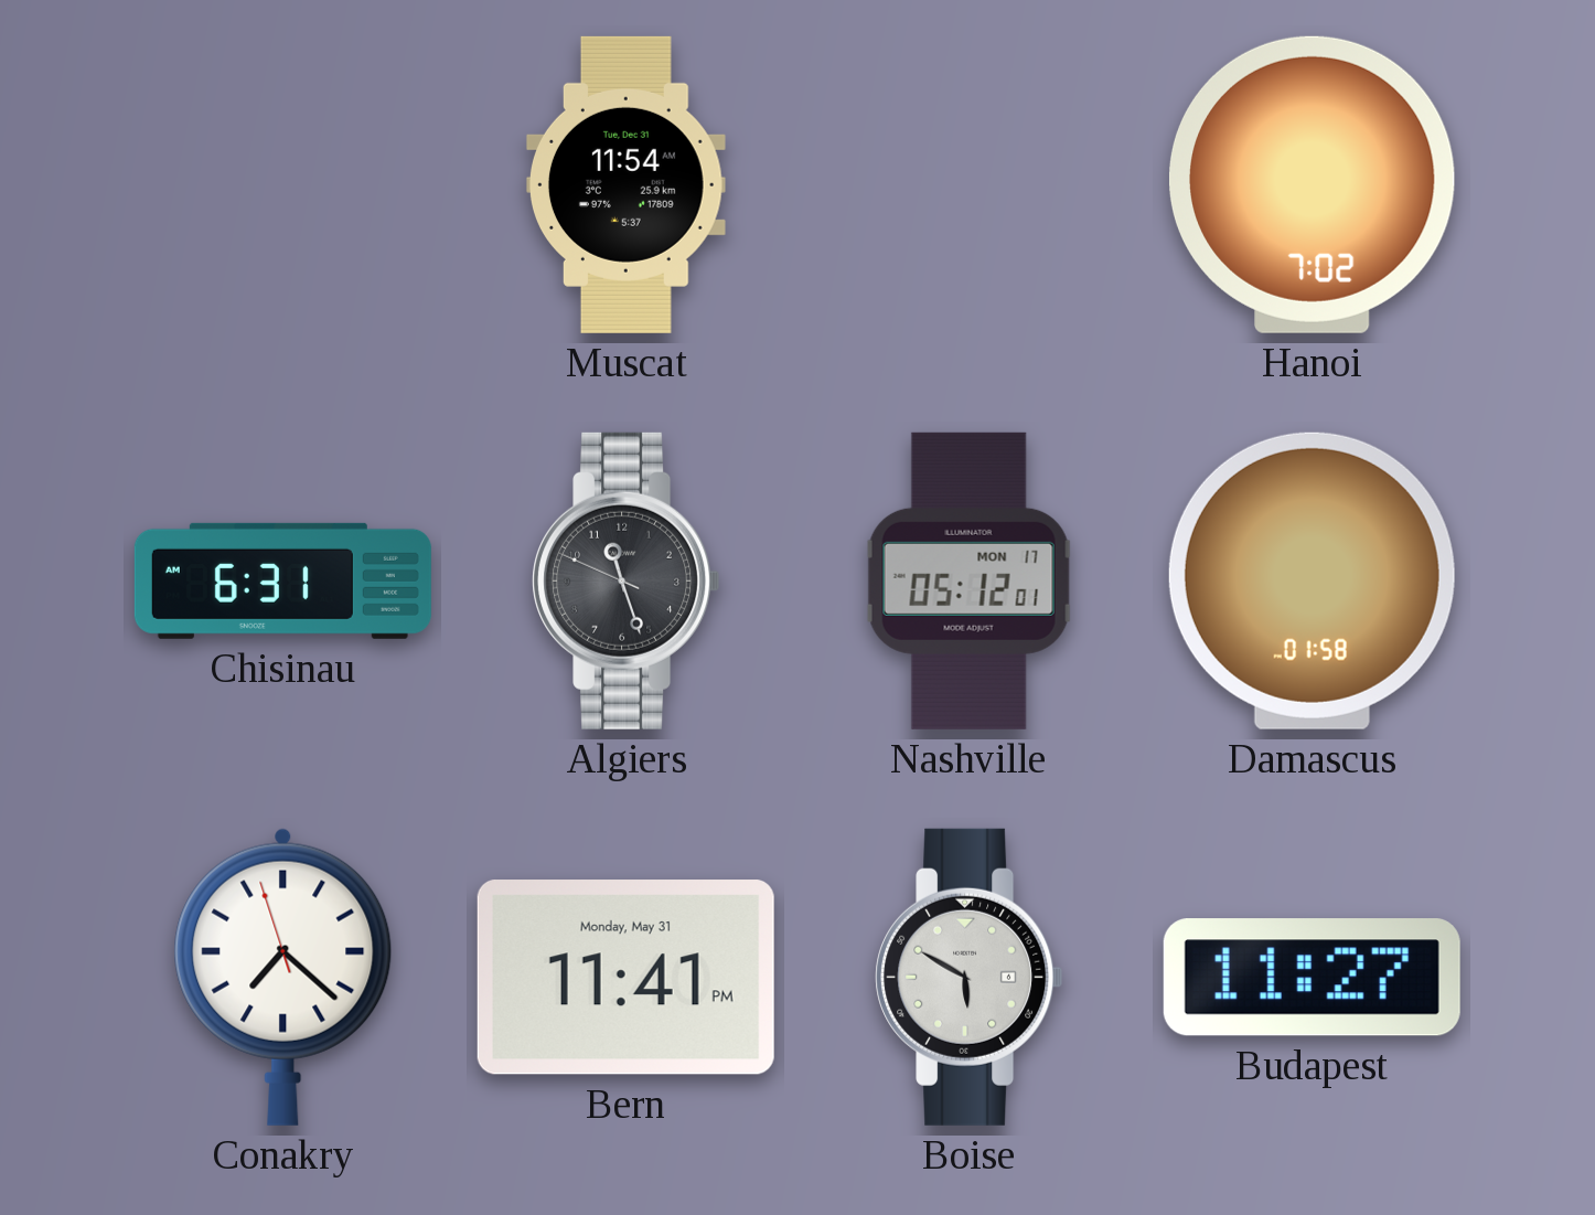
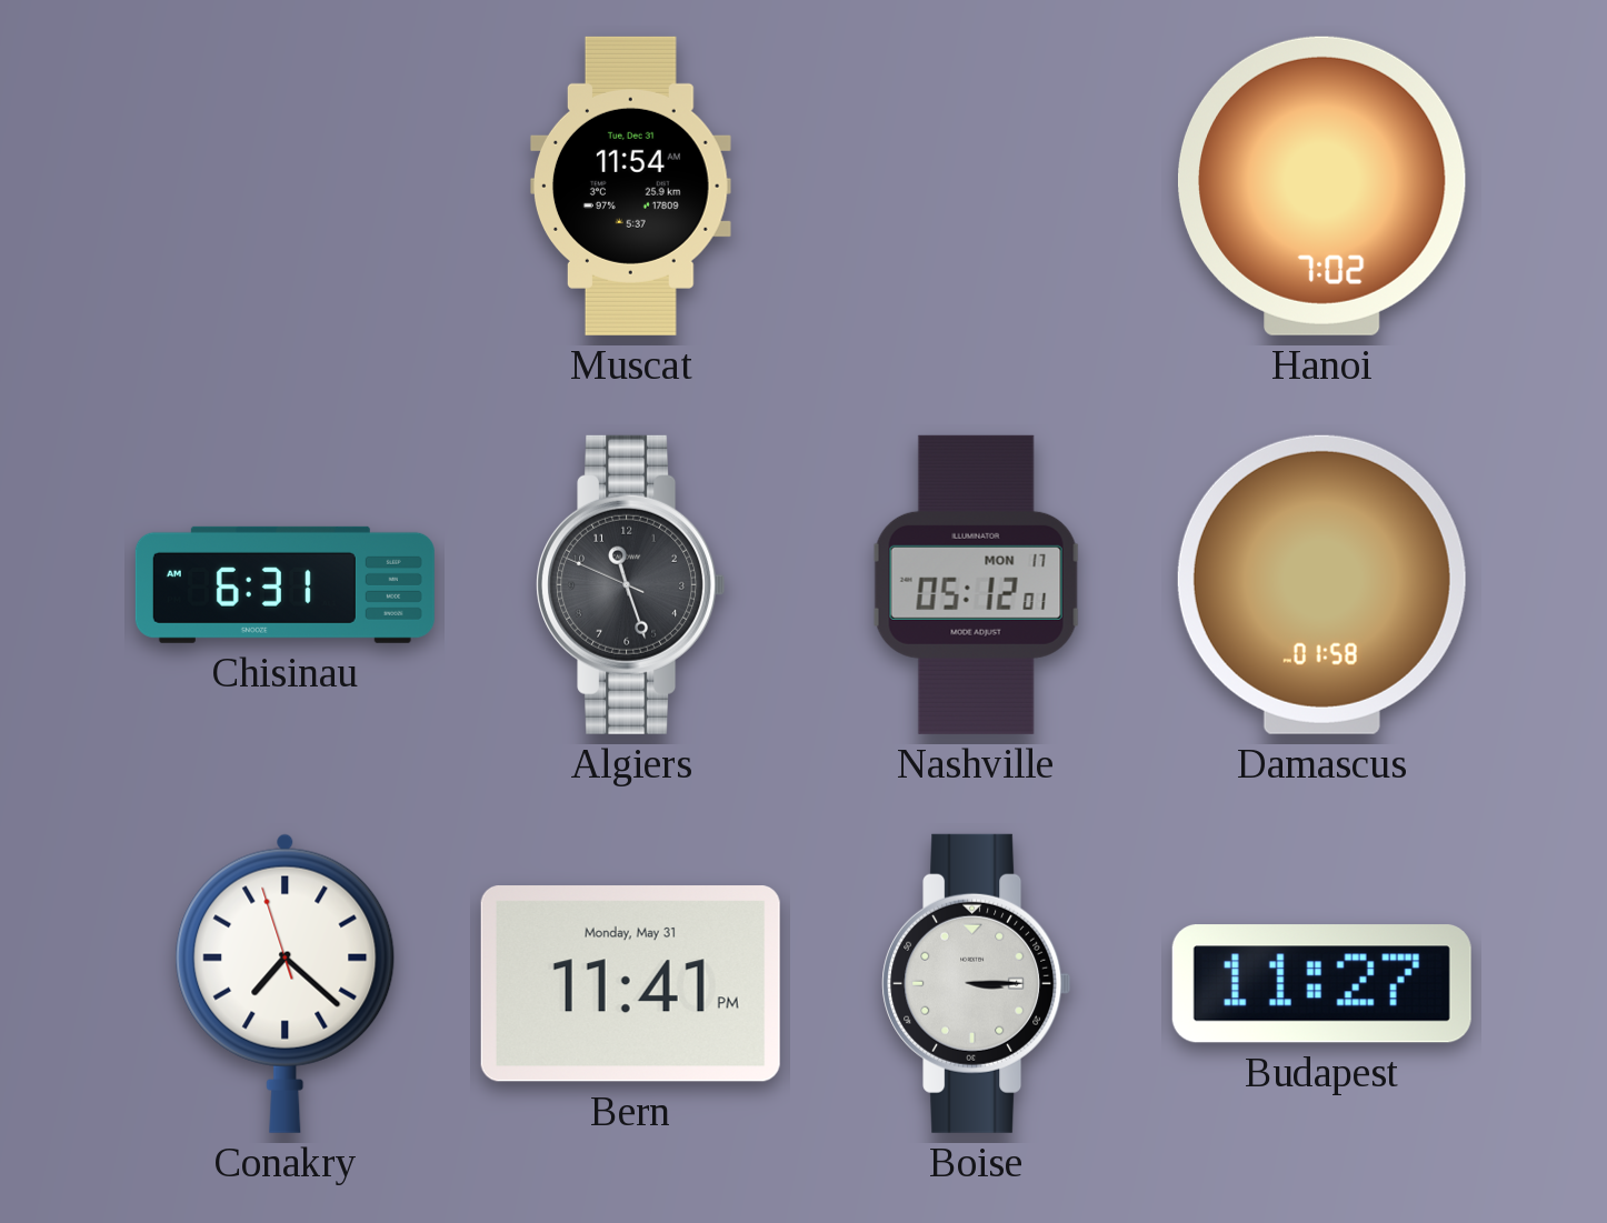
Boise: 5:50 -> 3:15 (977, 983)
